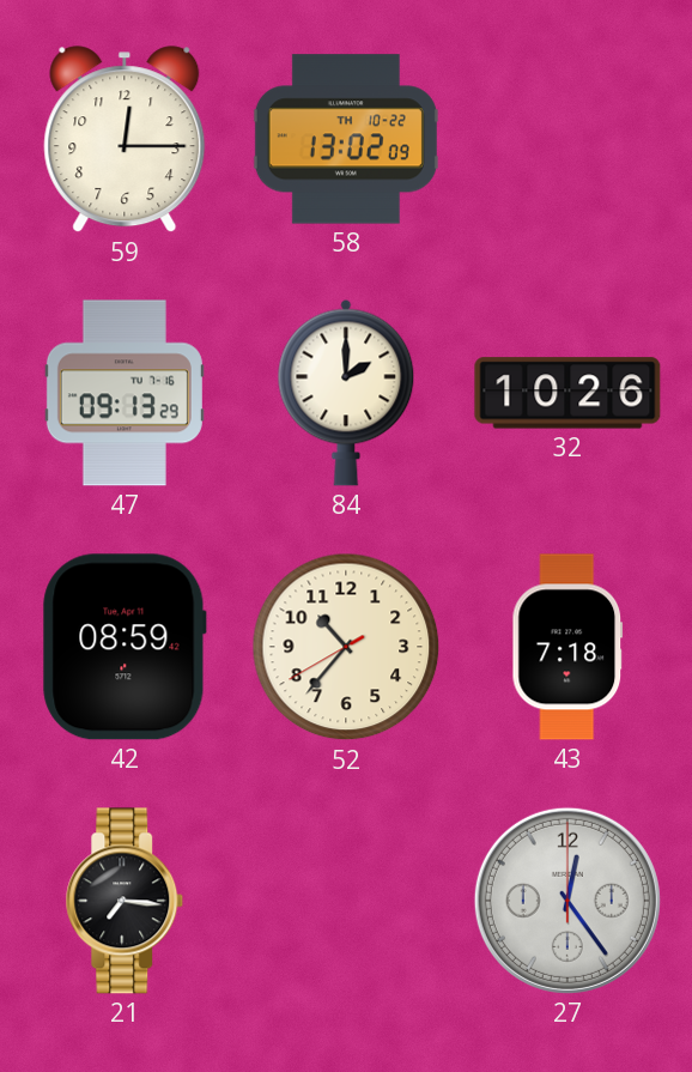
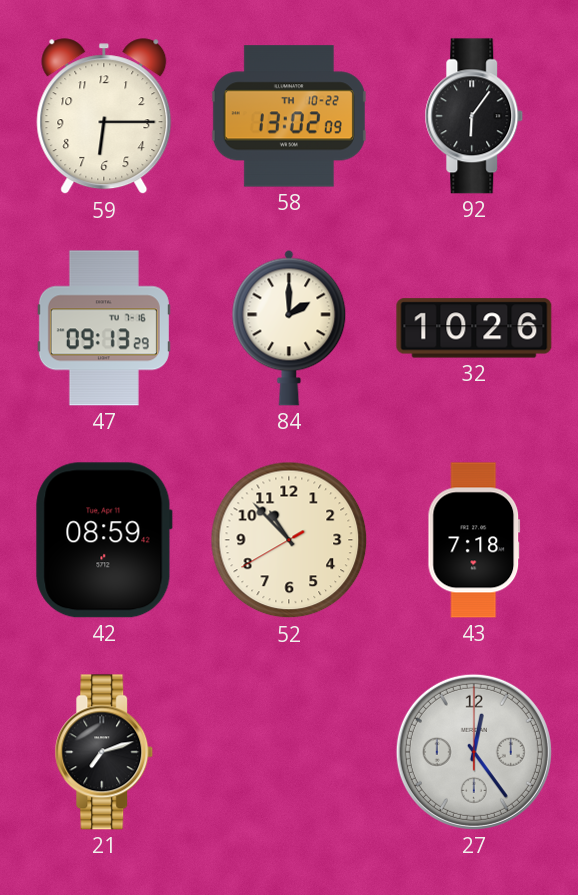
59: 12:15 -> 6:15 (104, 117)
92: none -> 6:06 (474, 116)
52: 10:36 -> 10:52 (289, 540)
21: 7:16 -> 7:12 (104, 752)
